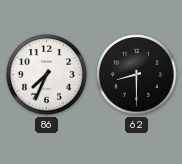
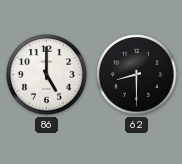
86: 7:34 -> 5:00 (47, 75)
